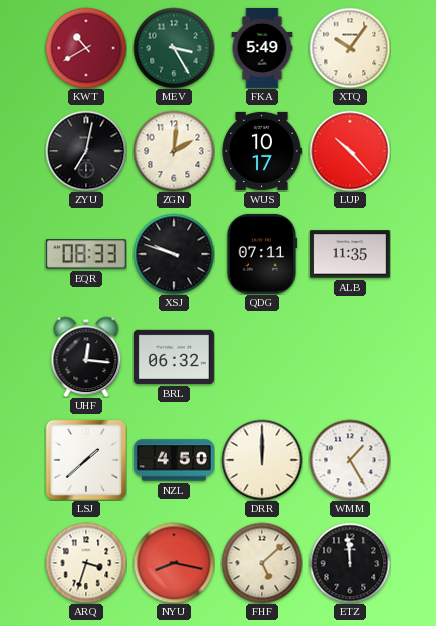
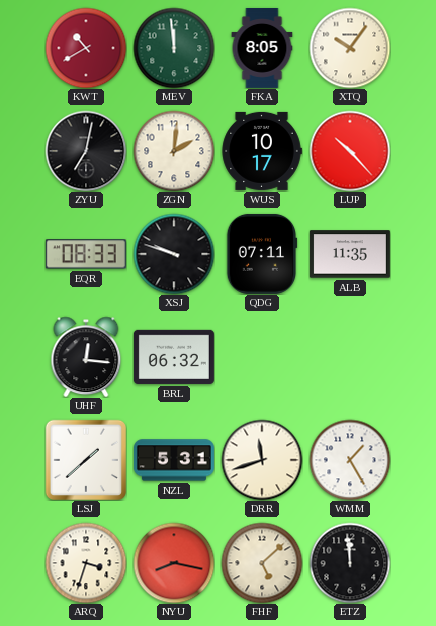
MEV: 3:25 -> 11:59 (174, 48)
FKA: 5:49 -> 8:05 (262, 48)
NZL: 4:50 -> 5:31 (174, 460)
DRR: 12:00 -> 11:42 (262, 460)
